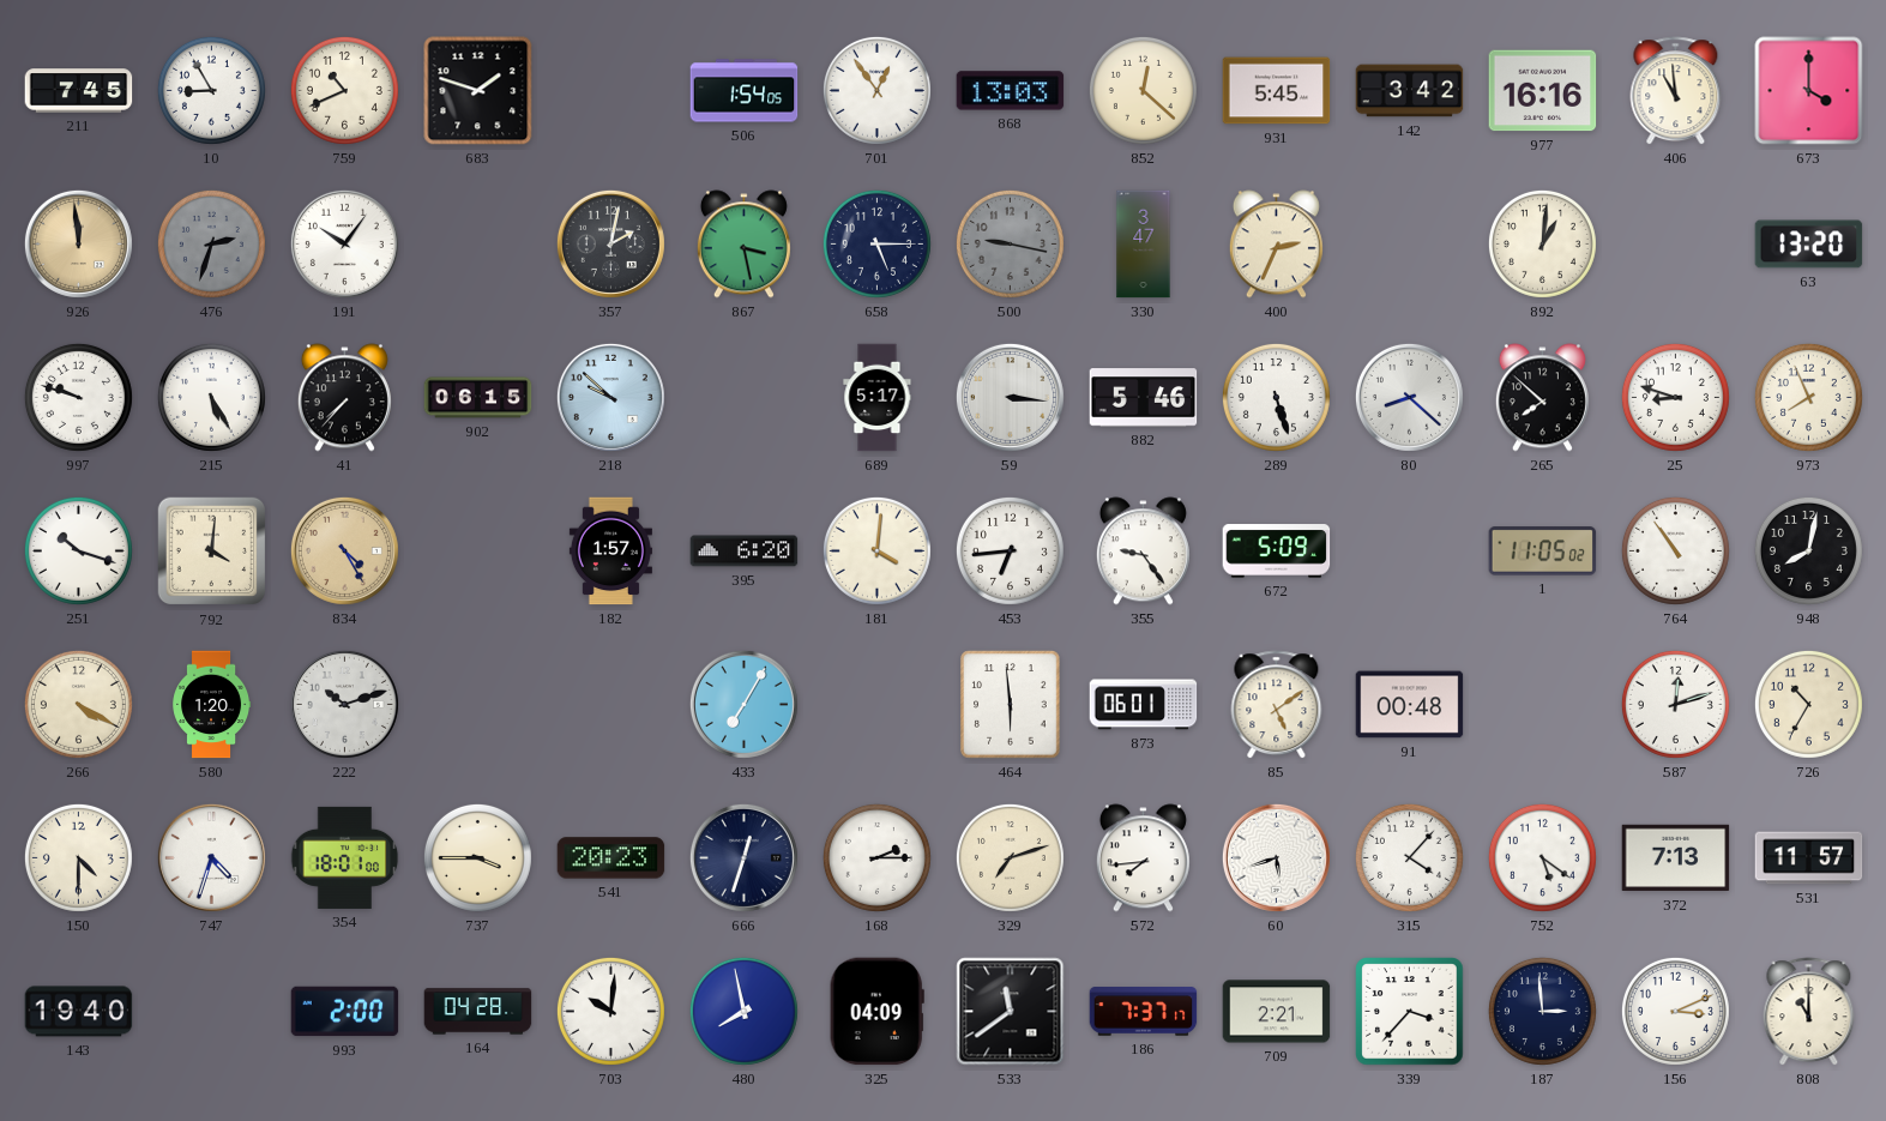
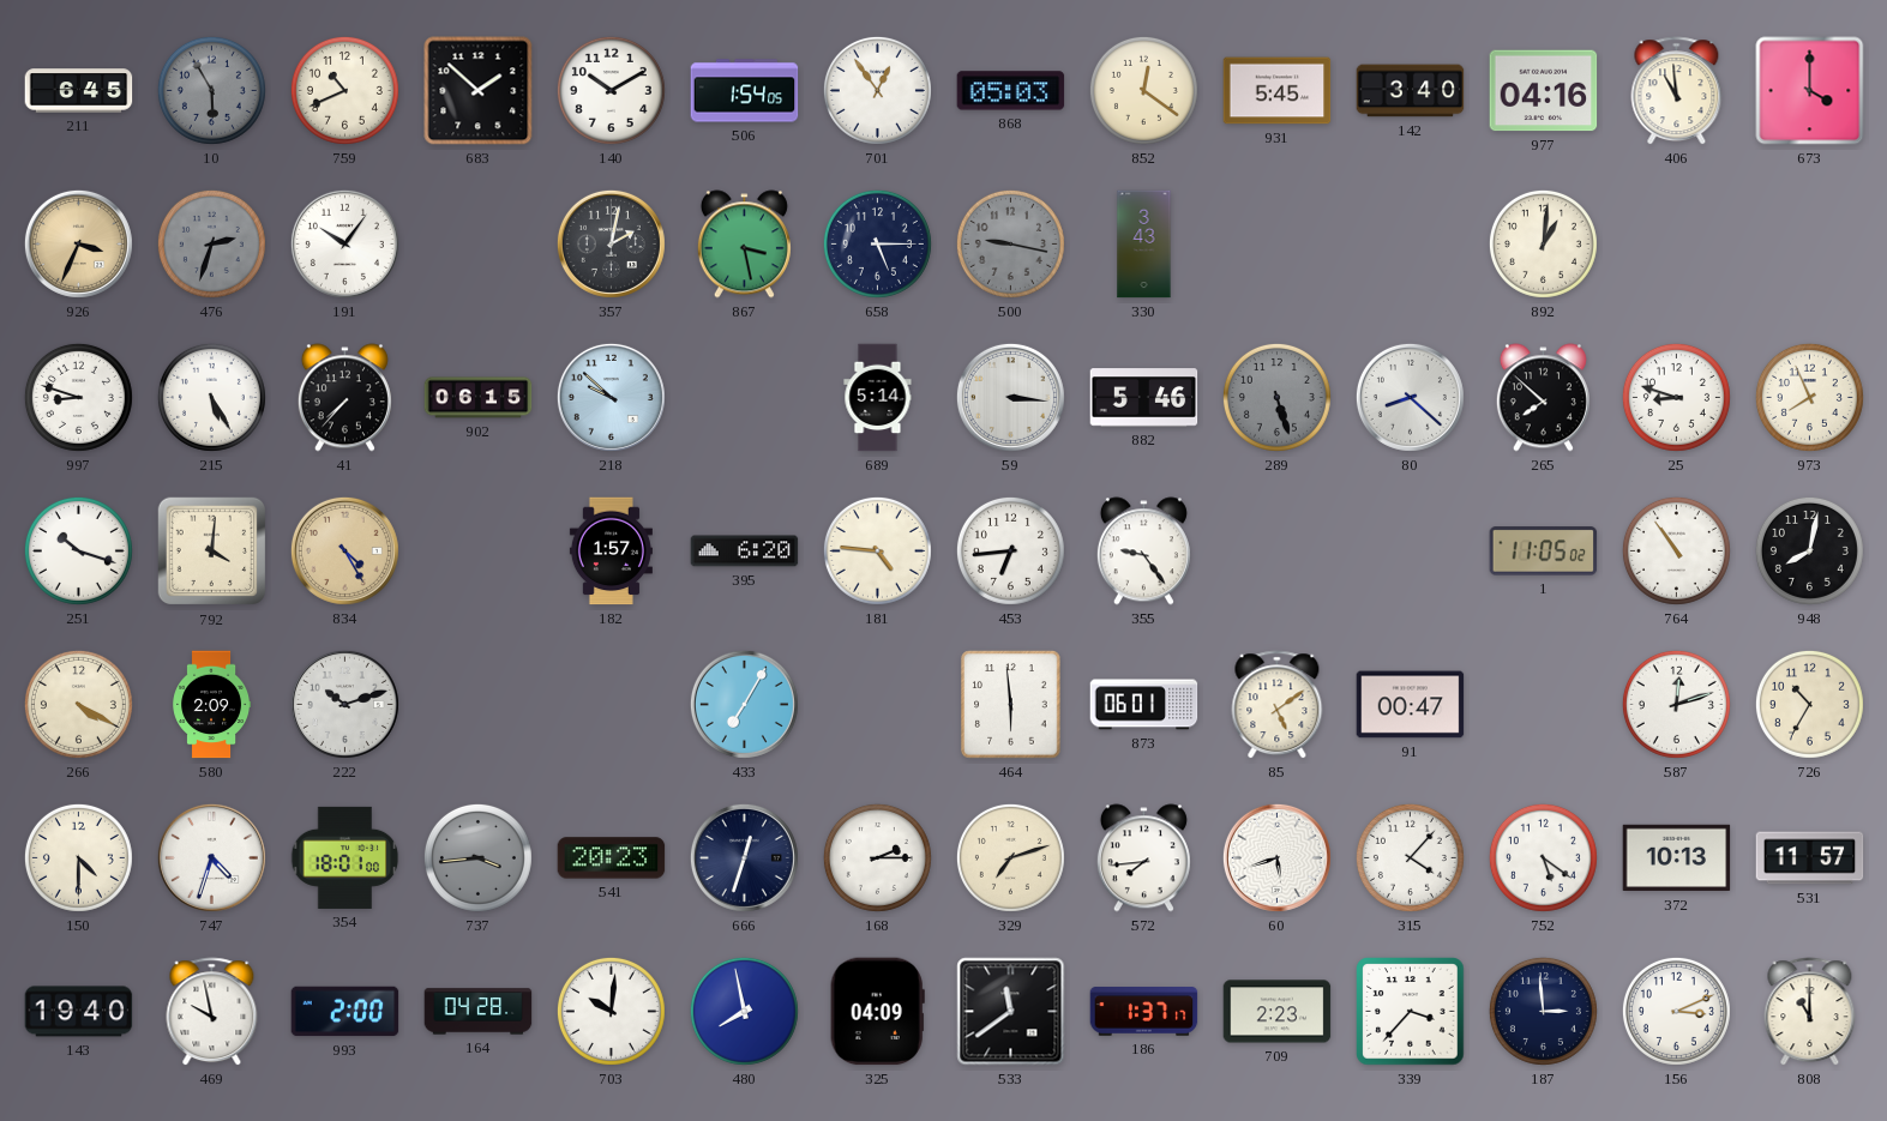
211: 7:45 -> 6:45 (79, 91)
10: 8:55 -> 5:55 (211, 90)
10 dial: white -> grey (211, 90)
683: 1:48 -> 1:52 (479, 91)
140: none -> 10:10 (611, 90)
868: 13:03 -> 05:03 (1011, 91)
852: 12:22 -> 12:21 (1143, 90)
142: 3:42 -> 3:40 (1411, 91)
977: 16:16 -> 04:16 (1544, 91)
926: 11:59 -> 3:34 (78, 243)
330: 3:47 -> 3:43 (1144, 245)
400: 2:34 -> none (1276, 245)
63: 13:20 -> none (1809, 245)
997: 9:48 -> 8:48 (78, 397)
689: 5:17 -> 5:14 (878, 398)
289 dial: white -> grey (1276, 397)
181: 4:01 -> 4:46 (877, 550)
672: 5:09 -> none (1277, 552)
580: 1:20 -> 2:09 (212, 705)
91: 00:48 -> 00:47 (1411, 705)
737: 3:45 -> 3:44 (477, 857)
737 dial: cream -> grey (477, 857)
372: 7:13 -> 10:13 (1677, 858)
469: none -> 9:58 (212, 1012)
186: 7:37 -> 1:37 (1144, 1012)
709: 2:21 -> 2:23 (1278, 1012)
